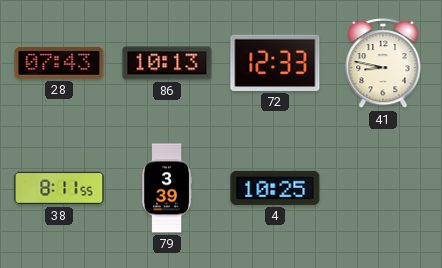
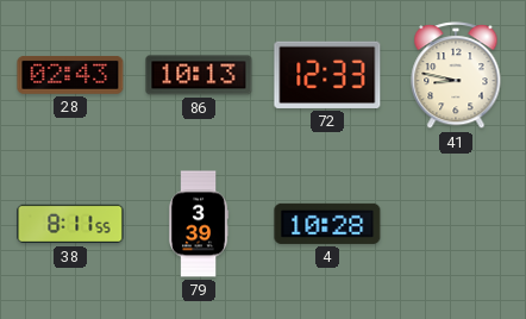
28: 07:43 -> 02:43 (70, 76)
4: 10:25 -> 10:28 (327, 224)
